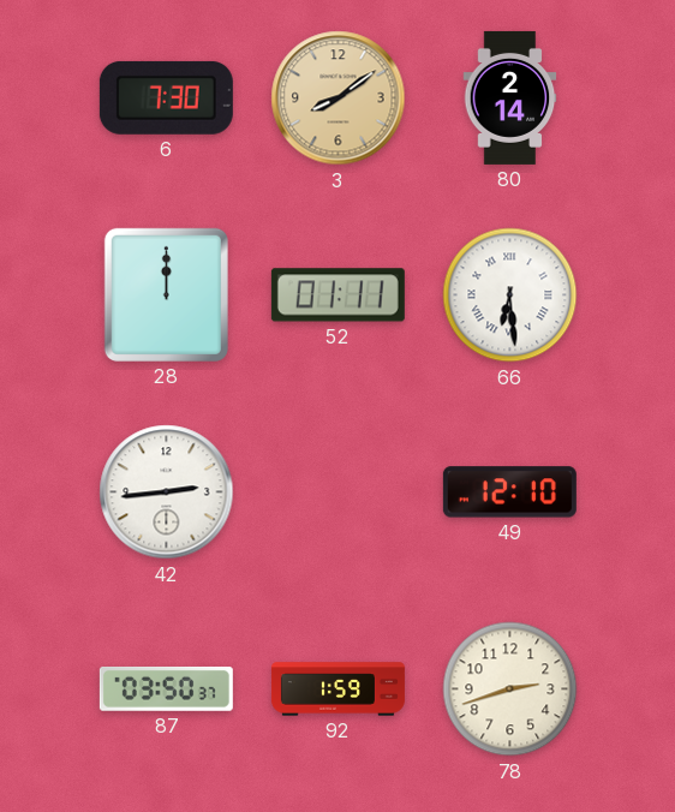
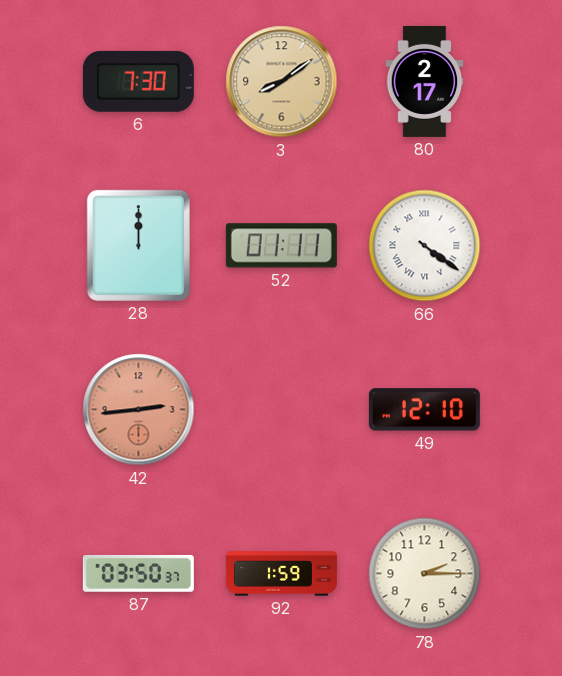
80: 2:14 -> 2:17 (425, 81)
66: 6:29 -> 4:21 (425, 246)
42 dial: white -> salmon (139, 410)
78: 2:42 -> 2:15 (425, 574)
